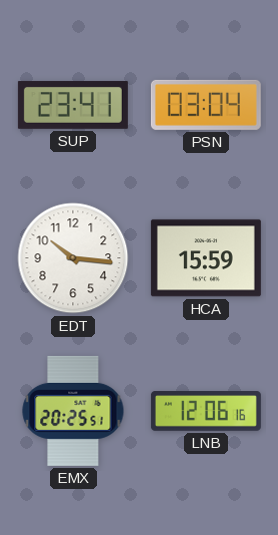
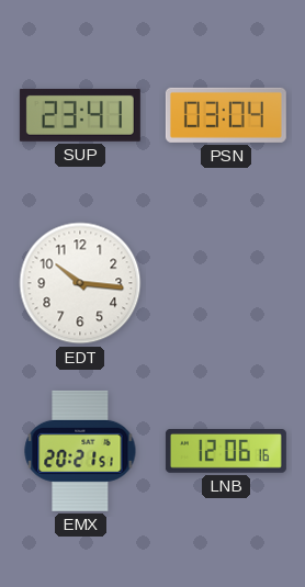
HCA: 15:59 -> none (206, 258)
EMX: 20:25 -> 20:21 (80, 451)
